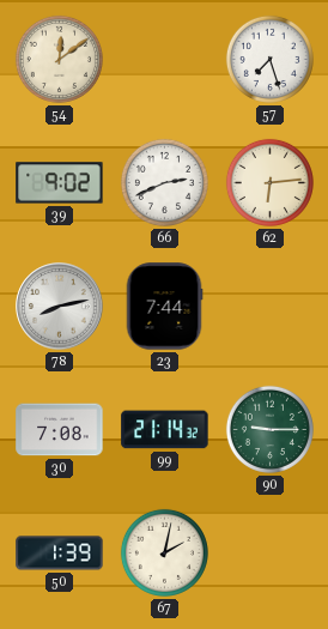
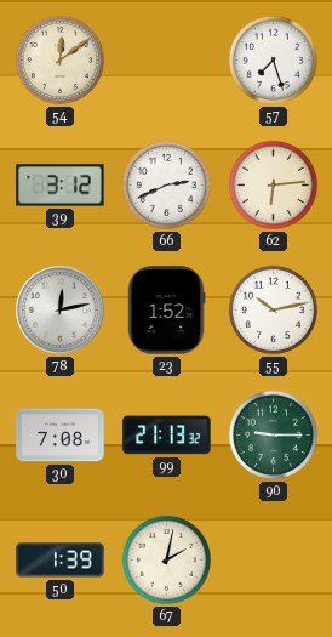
39: 9:02 -> 3:12 (61, 186)
78: 8:13 -> 12:13 (61, 311)
23: 7:44 -> 1:52 (166, 311)
55: none -> 10:13 (273, 309)
99: 21:14 -> 21:13 (167, 436)
